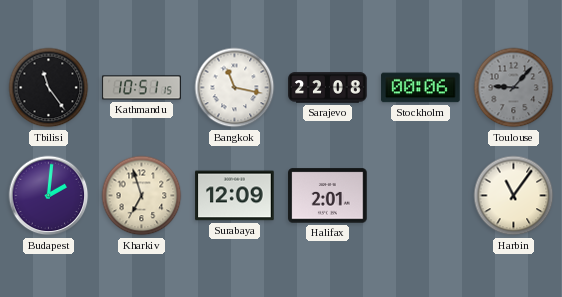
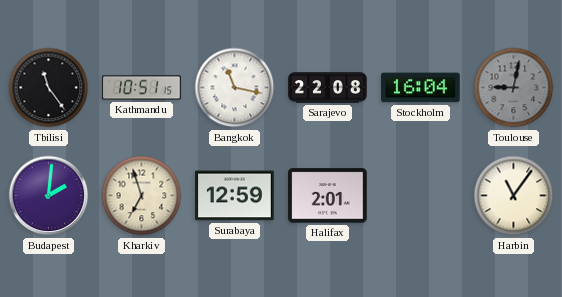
Stockholm: 00:06 -> 16:04 (421, 88)
Toulouse: 9:07 -> 9:02 (514, 88)
Surabaya: 12:09 -> 12:59 (235, 196)
